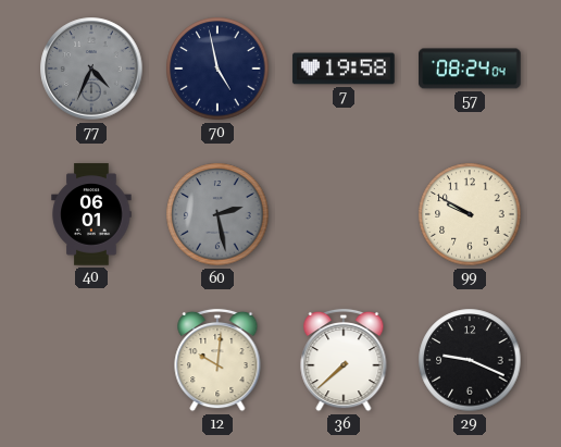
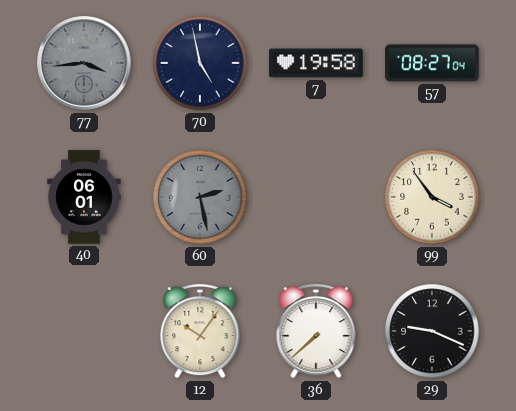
77: 4:34 -> 3:44 (84, 63)
57: 08:24 -> 08:27 (432, 63)
99: 9:50 -> 3:54 (432, 197)
12: 10:01 -> 10:06 (200, 331)
